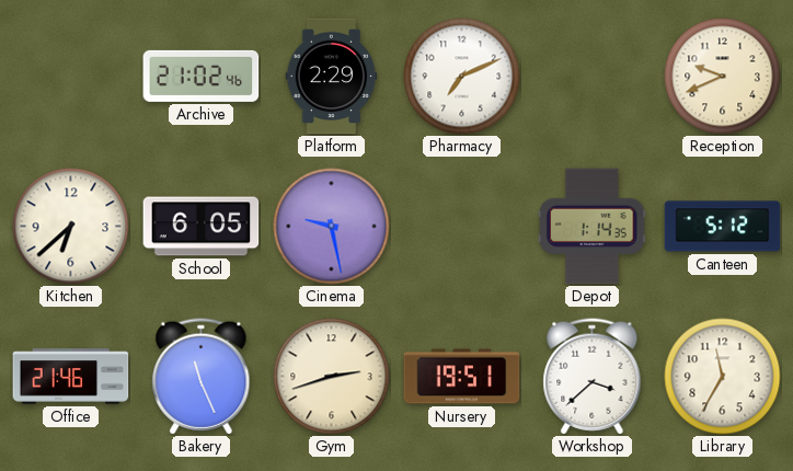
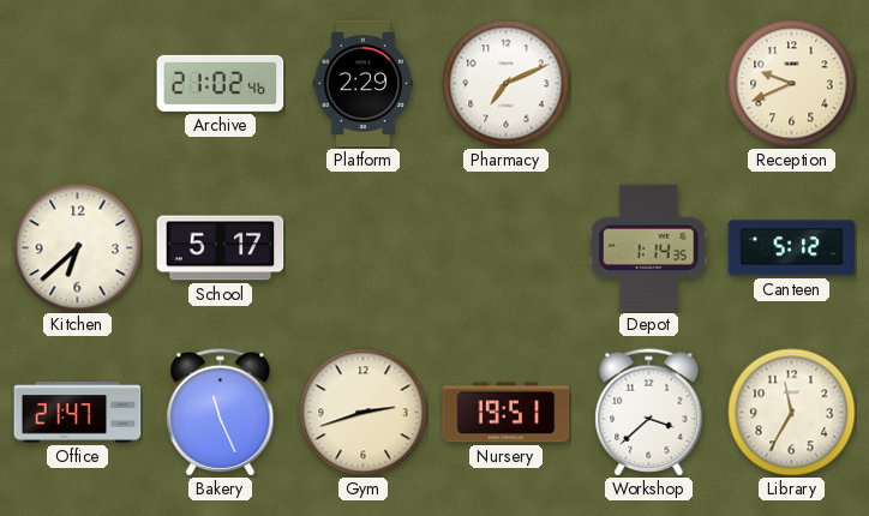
School: 6:05 -> 5:17 (221, 248)
Cinema: 9:28 -> none (332, 227)
Office: 21:46 -> 21:47 (78, 413)
